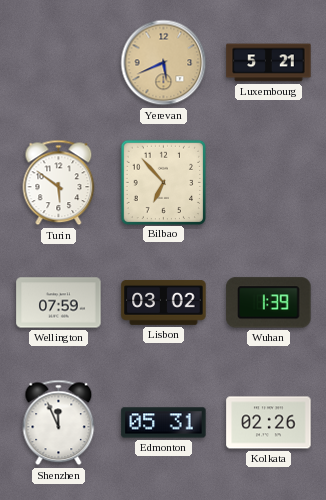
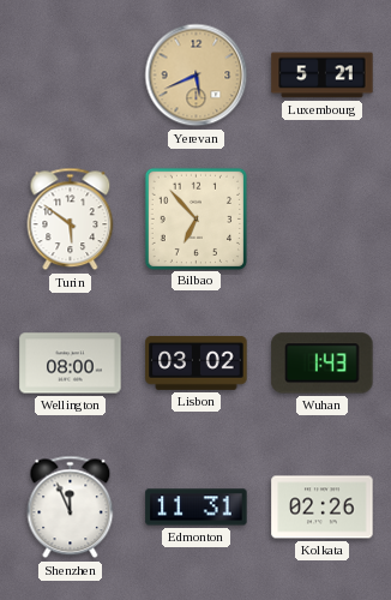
Wellington: 07:59 -> 08:00 (71, 364)
Wuhan: 1:39 -> 1:43 (323, 364)
Edmonton: 05:31 -> 11:31 (197, 508)
